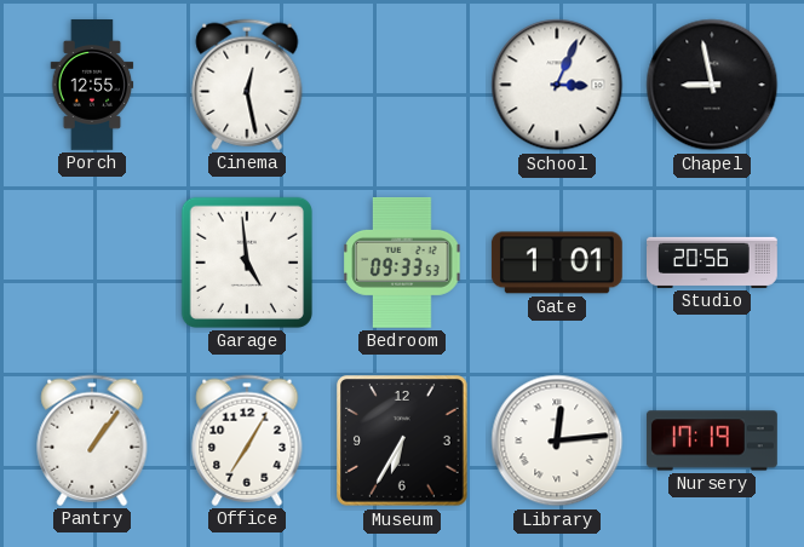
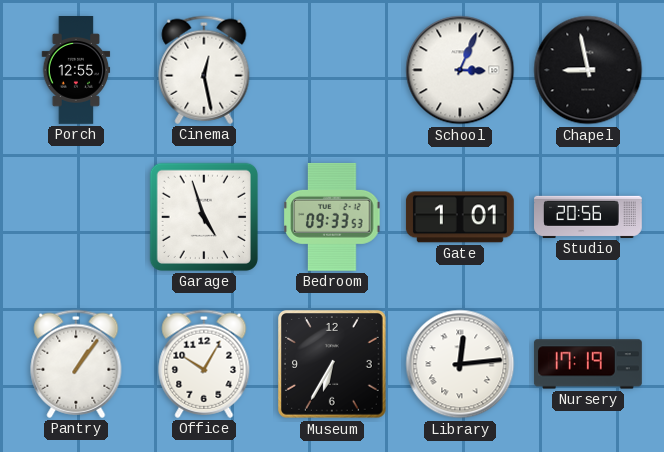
Garage: 4:59 -> 4:57 (204, 217)
Office: 7:05 -> 10:05 (204, 364)
